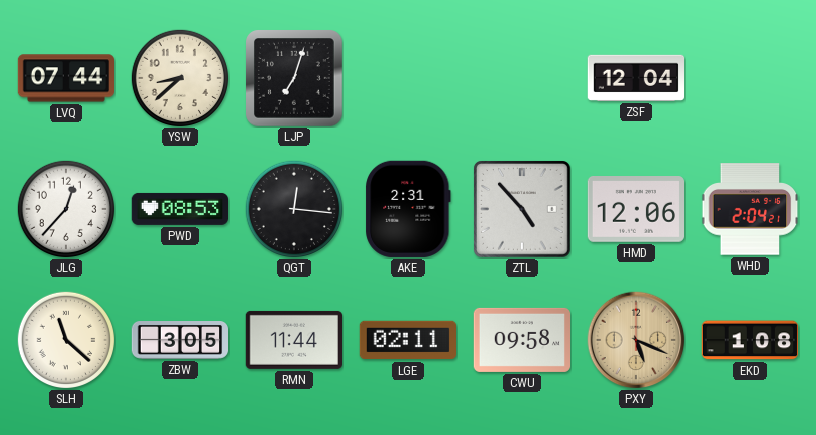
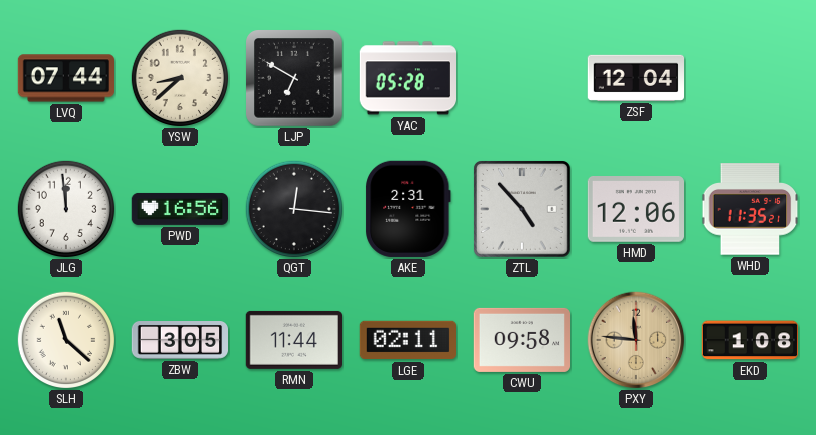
LJP: 7:03 -> 6:50 (295, 79)
YAC: none -> 05:28 (407, 78)
JLG: 12:37 -> 11:59 (65, 208)
PWD: 08:53 -> 16:56 (179, 209)
WHD: 2:04 -> 11:35 (750, 209)
PXY: 5:19 -> 11:46 (636, 340)
